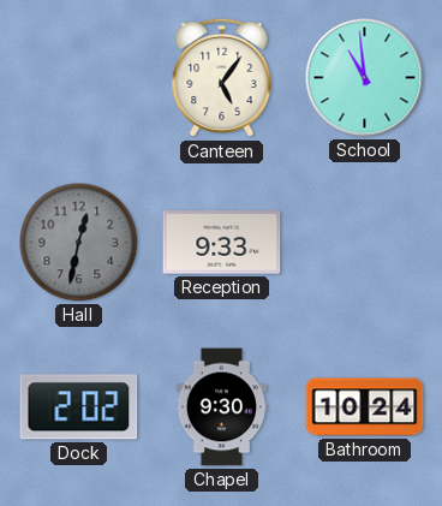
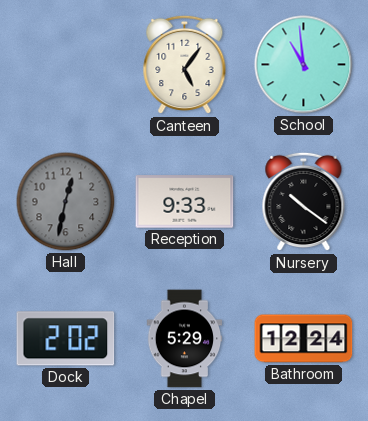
Nursery: none -> 10:21 (304, 202)
Chapel: 9:30 -> 5:29 (185, 339)
Bathroom: 10:24 -> 12:24 (304, 339)
